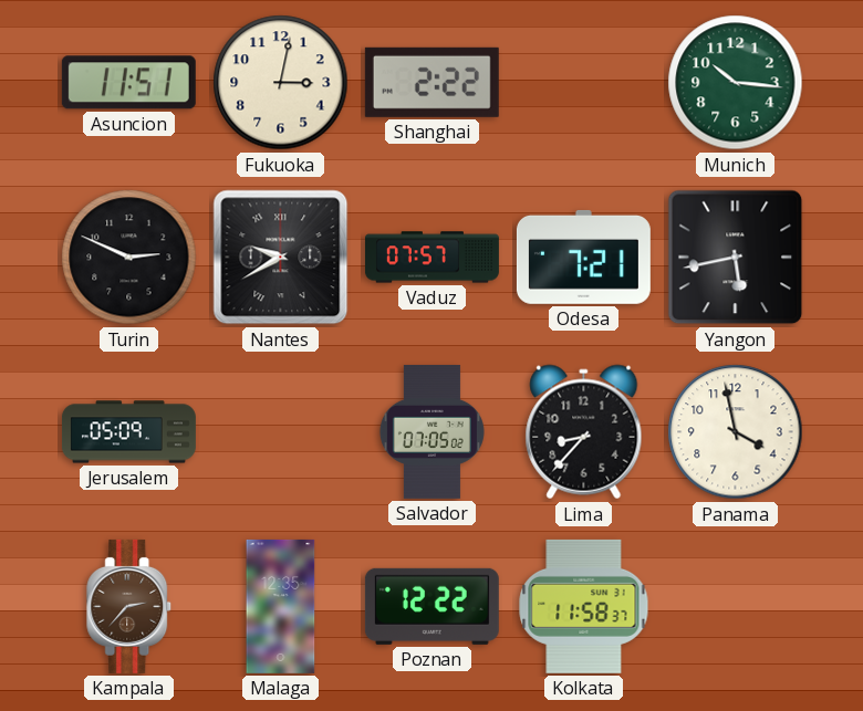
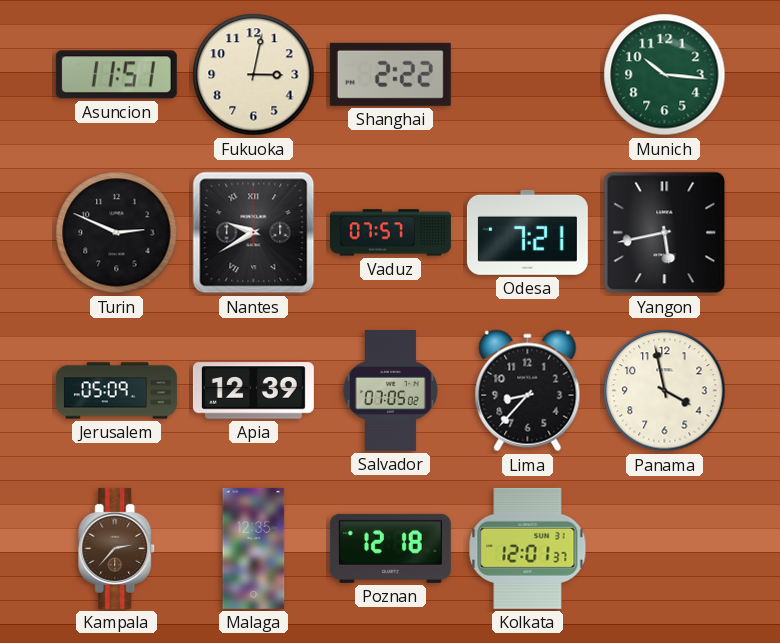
Apia: none -> 12:39 (253, 391)
Poznan: 12:22 -> 12:18 (390, 548)
Kolkata: 11:58 -> 12:01 (528, 548)
